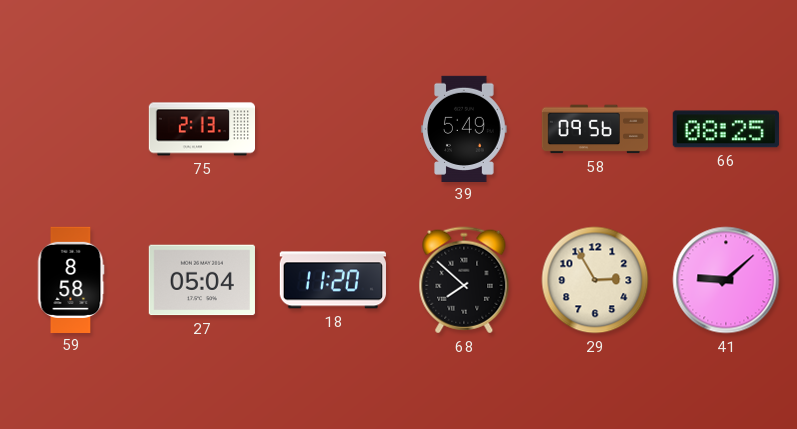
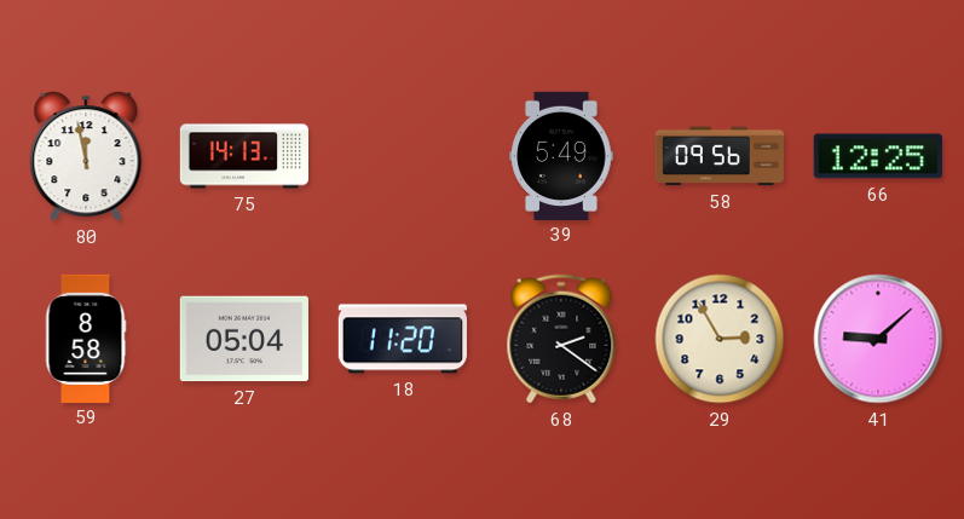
80: none -> 11:58 (86, 156)
75: 2:13 -> 14:13 (244, 156)
66: 08:25 -> 12:25 (878, 156)
68: 7:52 -> 2:21 (561, 339)
